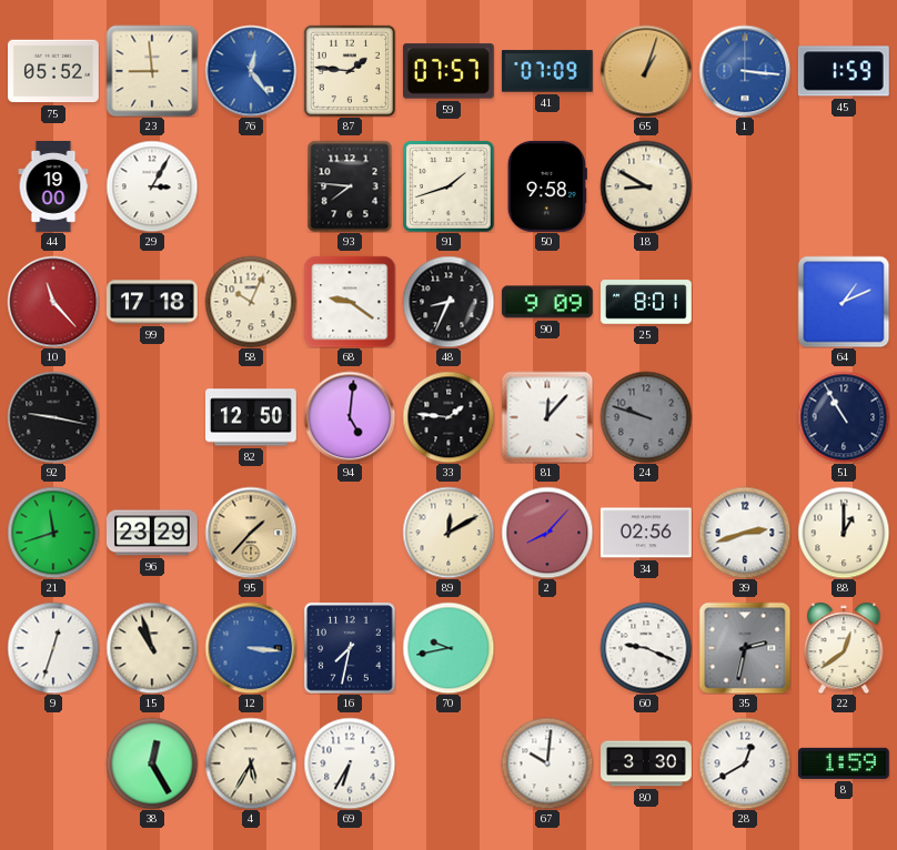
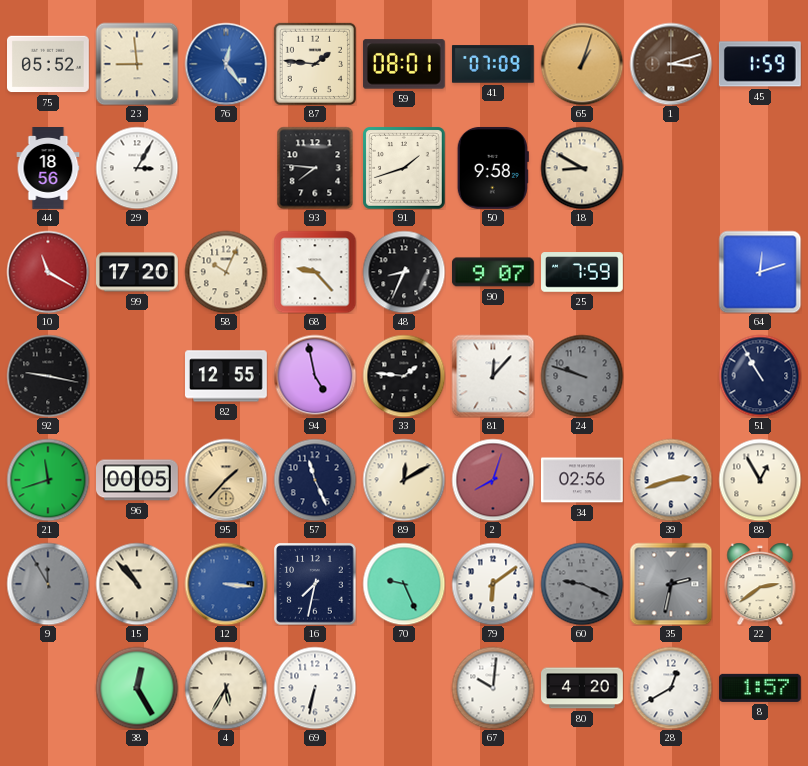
59: 07:57 -> 08:01 (404, 64)
1: 3:16 -> 3:12 (671, 64)
1 dial: blue -> brown (671, 64)
44: 19:00 -> 18:56 (48, 168)
10: 11:23 -> 11:20 (48, 272)
99: 17:18 -> 17:20 (138, 272)
68: 9:21 -> 9:23 (315, 272)
90: 9:09 -> 9:07 (493, 272)
25: 8:01 -> 7:59 (583, 272)
64: 1:11 -> 12:12 (760, 272)
82: 12:50 -> 12:55 (227, 376)
94: 5:01 -> 4:58 (315, 376)
96: 23:29 -> 00:05 (138, 480)
57: none -> 11:26 (315, 480)
2: 8:07 -> 8:03 (493, 480)
88: 1:00 -> 12:55 (760, 480)
9: 12:33 -> 11:55 (48, 584)
9 dial: white -> grey (48, 584)
15: 10:57 -> 10:53 (137, 584)
70: 9:43 -> 9:26 (404, 584)
79: none -> 6:09 (493, 584)
60 dial: white -> grey (582, 584)
22: 12:39 -> 2:39 (760, 584)
69: 6:35 -> 6:32 (315, 688)
80: 3:30 -> 4:20 (582, 688)
8: 1:59 -> 1:57 (760, 688)
